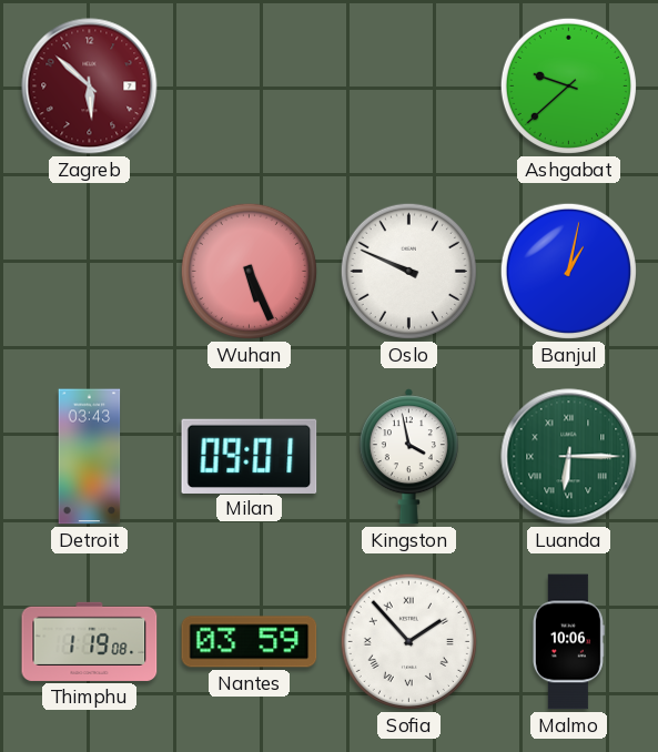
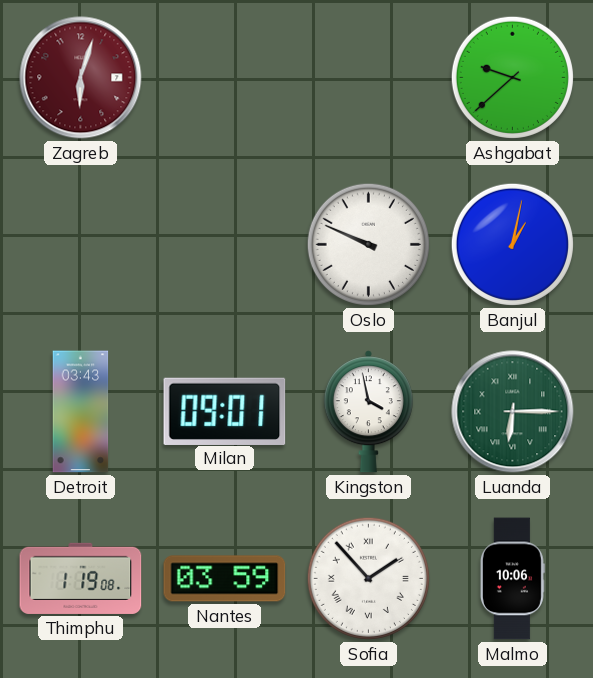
Zagreb: 5:52 -> 6:03 (81, 78)
Wuhan: 5:26 -> none (249, 271)
